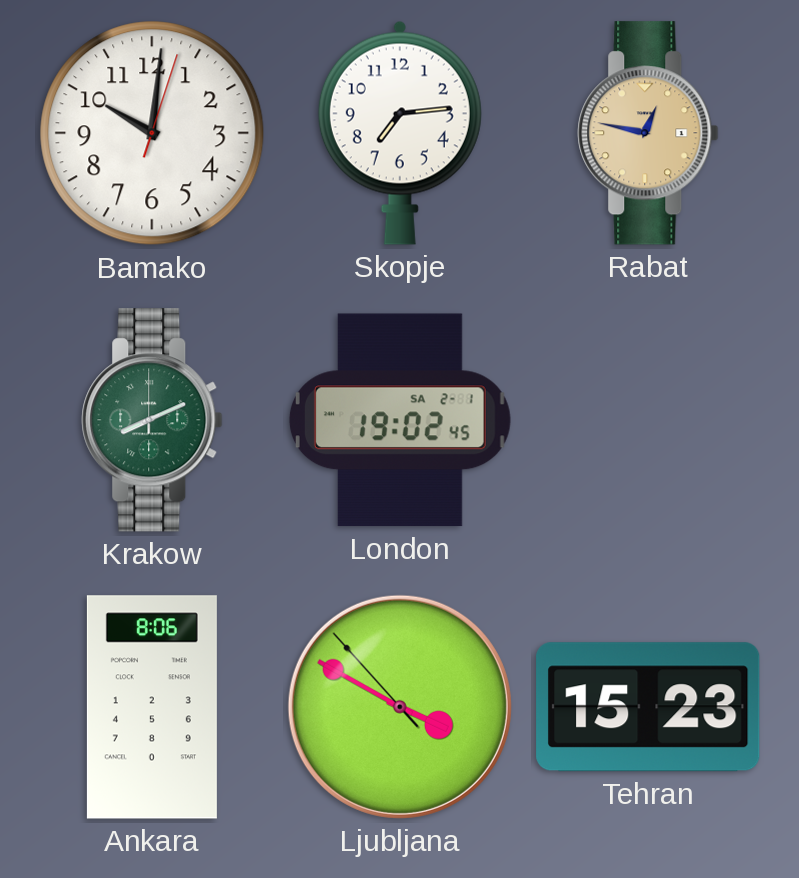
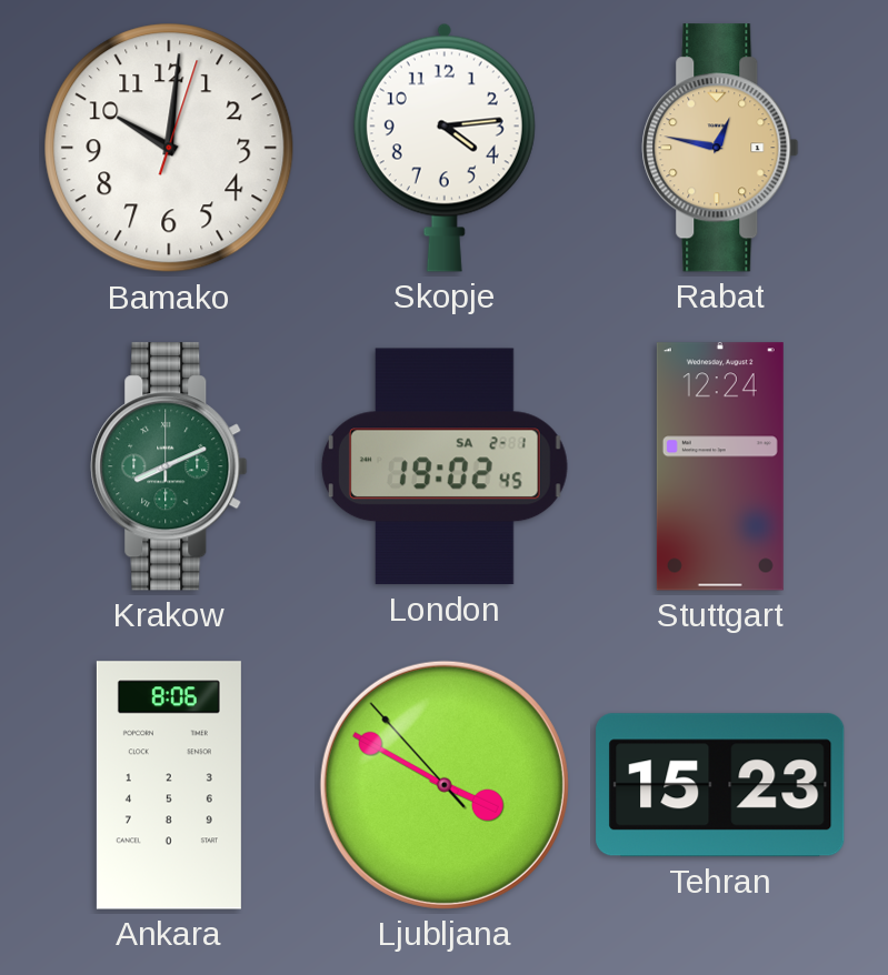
Skopje: 7:14 -> 4:14 (445, 148)
Stuttgart: none -> 12:24 (720, 466)
